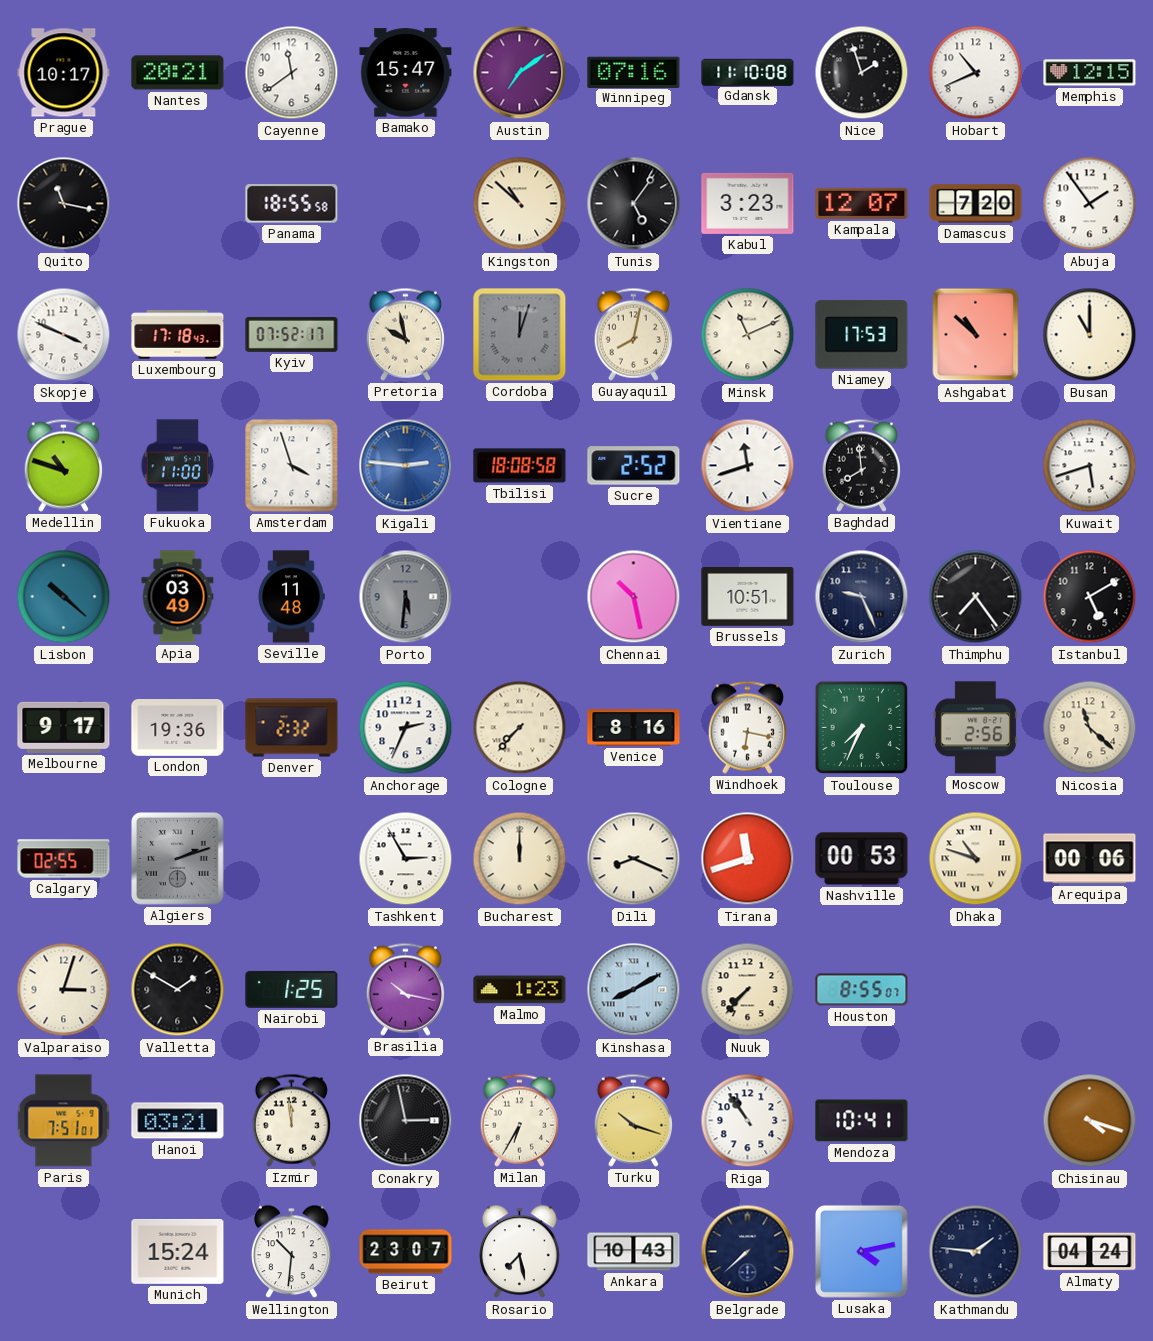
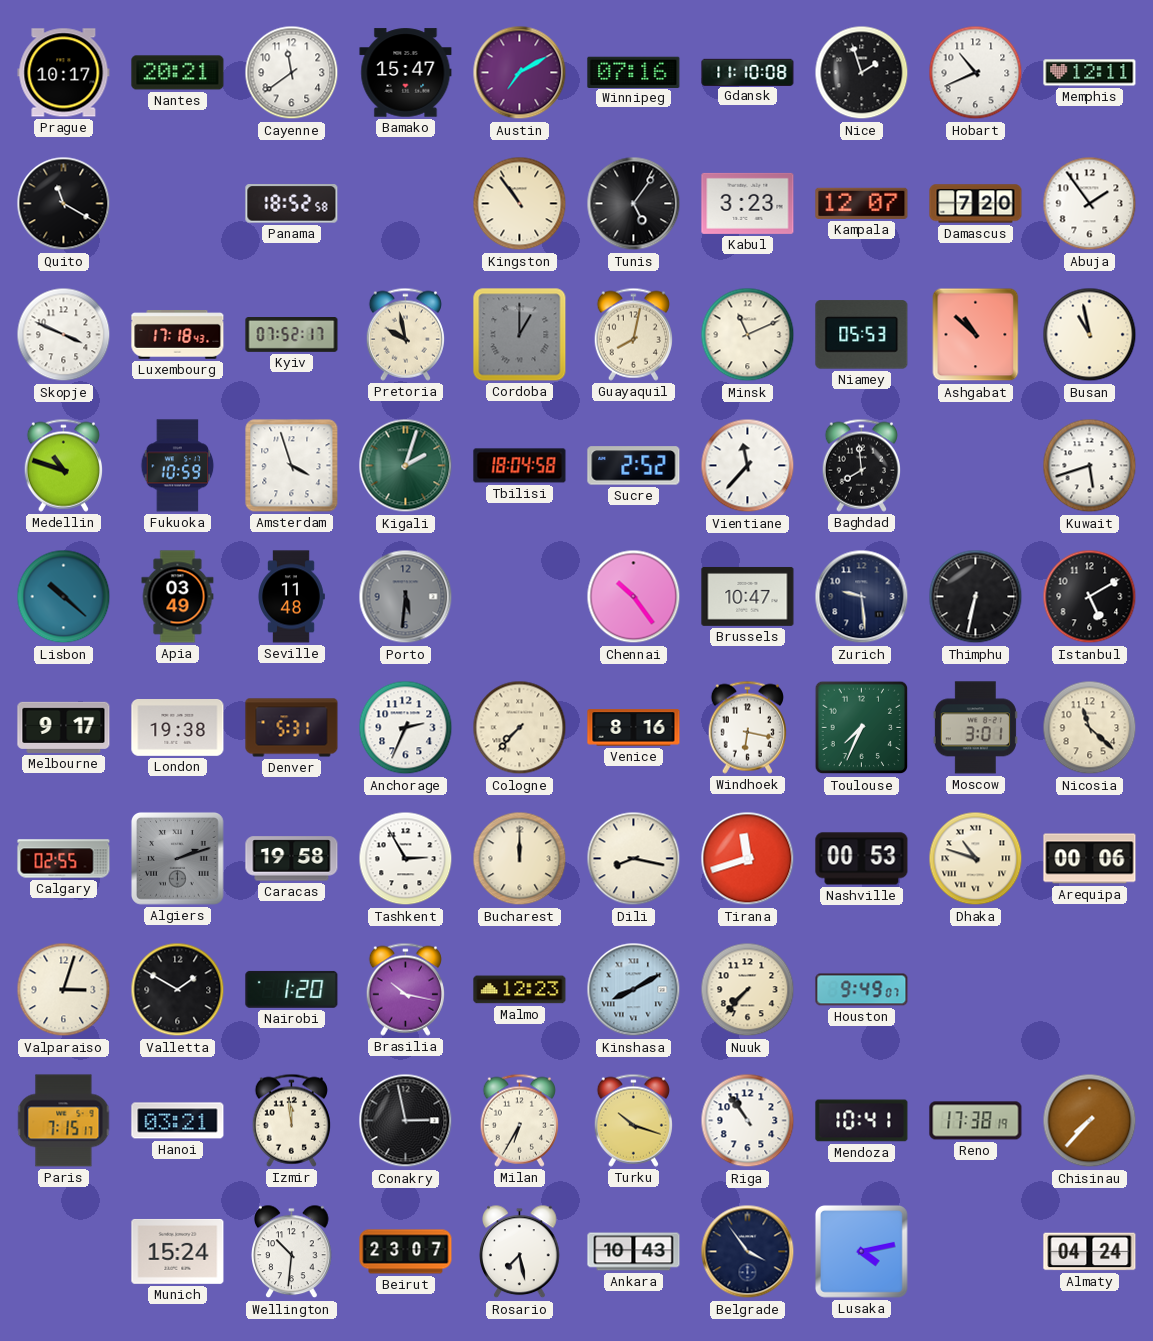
Austin: 7:09 -> 7:10 (520, 73)
Memphis: 12:15 -> 12:11 (1090, 73)
Quito: 11:17 -> 11:20 (64, 204)
Panama: 18:55 -> 18:52 (292, 204)
Kingston: 10:52 -> 10:54 (520, 204)
Cordoba: 12:03 -> 1:00 (520, 335)
Niamey: 17:53 -> 05:53 (862, 335)
Busan: 11:00 -> 10:58 (1090, 335)
Fukuoka: 11:00 -> 10:59 (178, 466)
Kigali: 2:46 -> 2:03 (406, 466)
Kigali dial: blue -> green (406, 466)
Tbilisi: 18:08 -> 18:04 (520, 466)
Vientiane: 11:42 -> 11:37 (748, 466)
Chennai: 10:28 -> 10:24 (634, 597)
Brussels: 10:51 -> 10:47 (748, 596)
Zurich: 9:26 -> 9:29 (862, 597)
Thimphu: 7:24 -> 6:32 (976, 597)
London: 19:36 -> 19:38 (178, 728)
Denver: 2:32 -> 5:31 (292, 728)
Moscow: 2:56 -> 3:01 (975, 728)
Caracas: none -> 19:58 (292, 859)
Dili: 8:19 -> 8:17 (634, 859)
Nairobi: 1:25 -> 1:20 (292, 989)
Malmo: 1:23 -> 12:23 (520, 990)
Houston: 8:55 -> 9:49 (862, 990)
Paris: 7:51 -> 7:15 (64, 1121)
Reno: none -> 17:38 (976, 1121)
Chisinau: 4:18 -> 7:37 (1090, 1121)
Belgrade: 7:38 -> 3:54 (748, 1252)
Kathmandu: 1:46 -> none (976, 1252)
